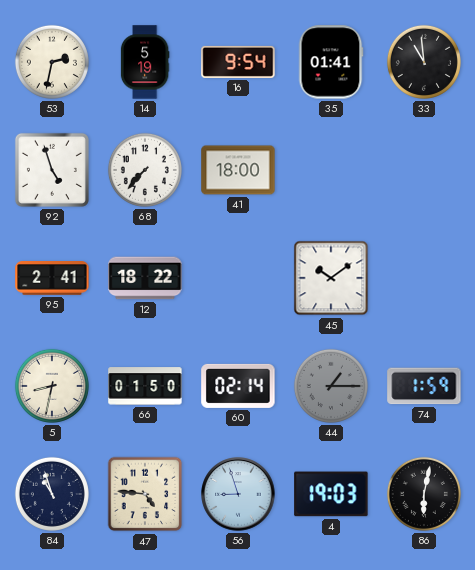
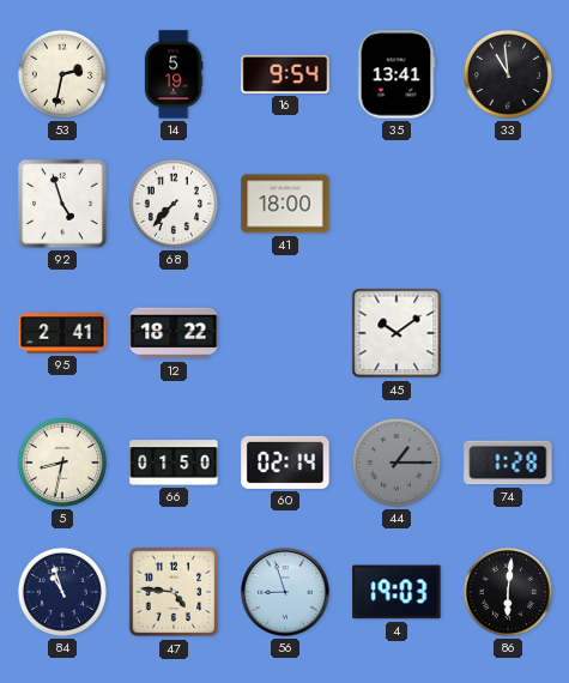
35: 01:41 -> 13:41 (397, 74)
74: 1:59 -> 1:28 (508, 463)
86: 6:02 -> 6:01 (508, 592)
